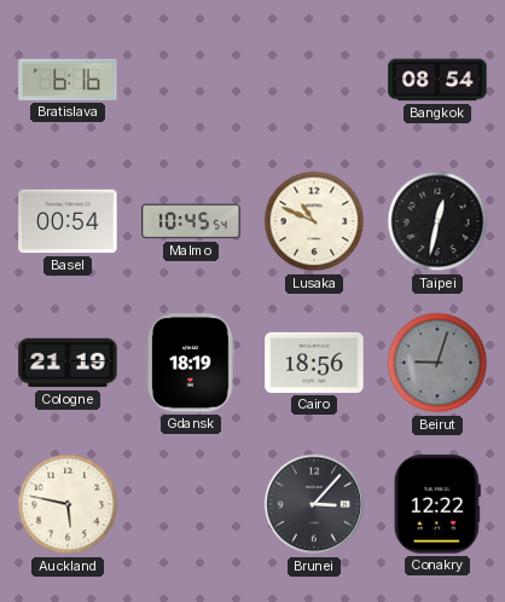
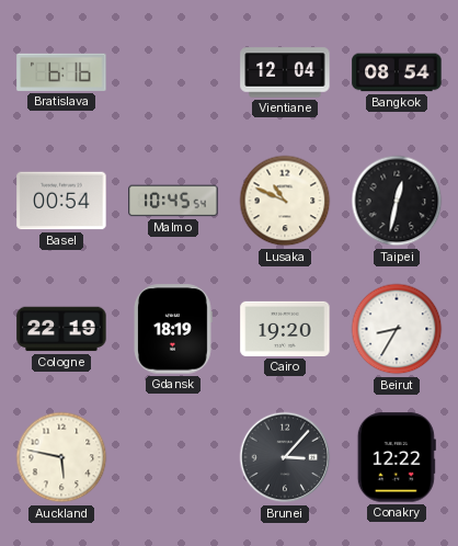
Vientiane: none -> 12:04 (285, 72)
Cologne: 21:19 -> 22:19 (61, 329)
Cairo: 18:56 -> 19:20 (285, 329)
Beirut: 9:03 -> 8:35 (397, 329)
Beirut dial: grey -> white (397, 329)
